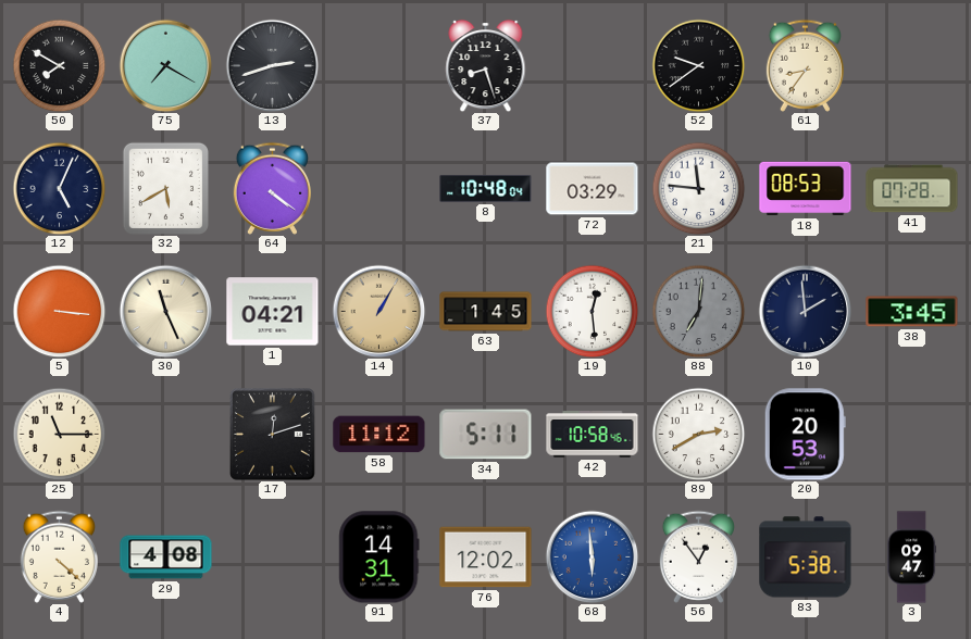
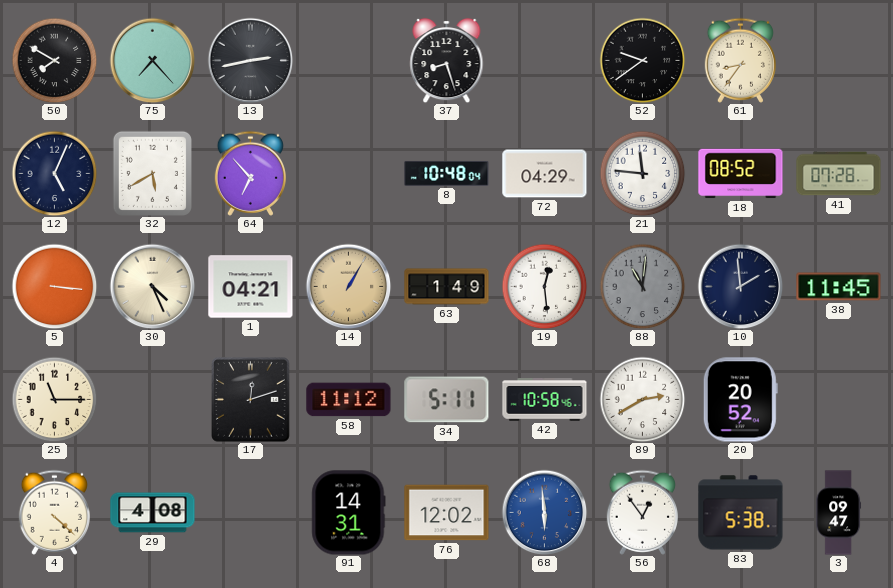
75: 7:20 -> 7:23 (152, 60)
13: 2:42 -> 2:43 (250, 60)
64: 4:21 -> 6:53 (250, 173)
72: 03:29 -> 04:29 (545, 174)
18: 08:53 -> 08:52 (741, 174)
30: 11:26 -> 4:26 (152, 286)
63: 1:45 -> 1:49 (447, 287)
88: 7:01 -> 11:01 (642, 286)
38: 3:45 -> 11:45 (839, 287)
20: 20:53 -> 20:52 (740, 400)
